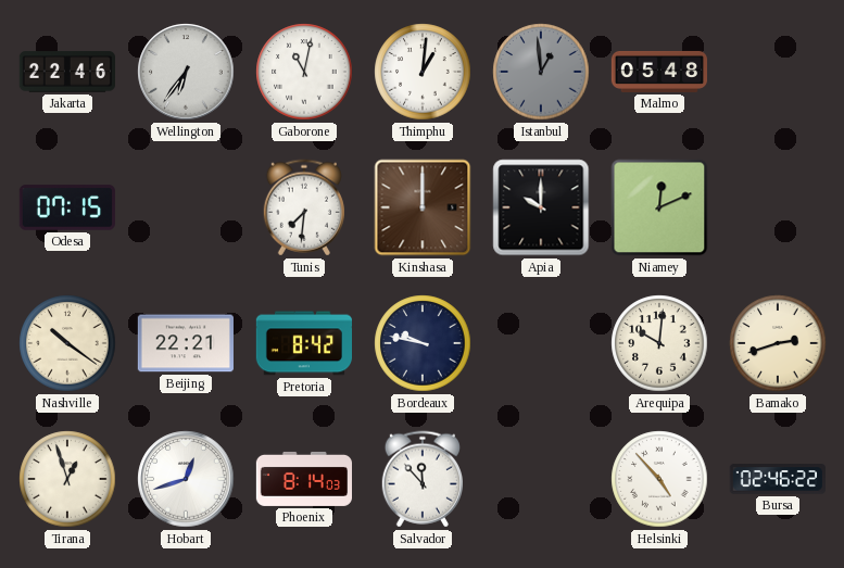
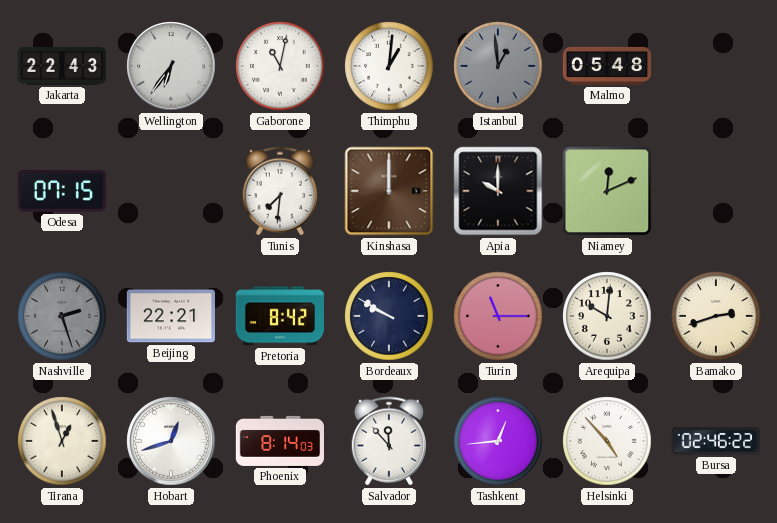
Jakarta: 22:46 -> 22:43 (61, 66)
Nashville: 10:21 -> 2:27 (62, 316)
Nashville dial: cream -> grey (62, 316)
Bordeaux: 9:47 -> 9:50 (389, 316)
Turin: none -> 11:15 (498, 316)
Tashkent: none -> 12:44 (498, 441)
